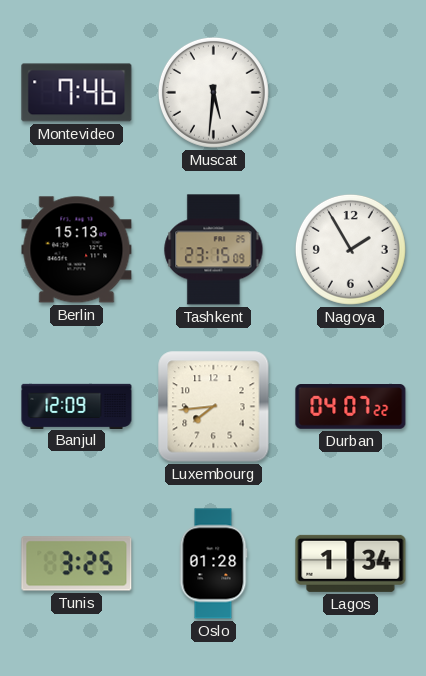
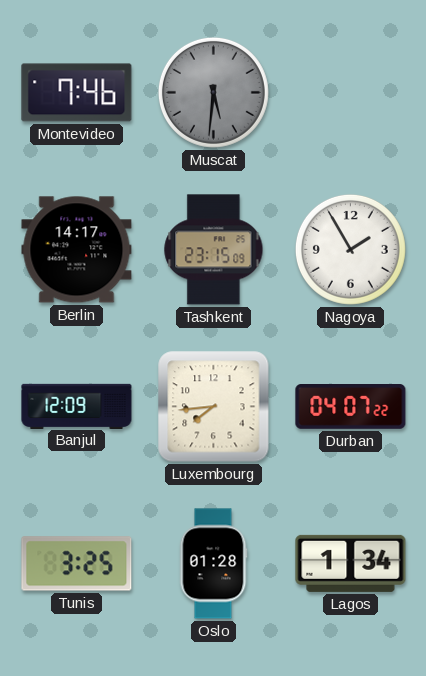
Muscat dial: white -> grey (213, 92)
Berlin: 15:13 -> 14:17 (77, 250)
